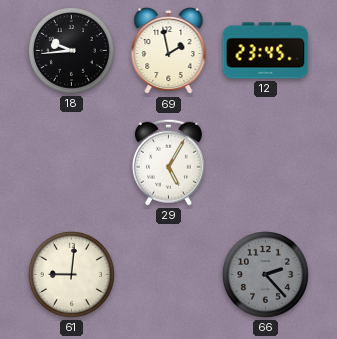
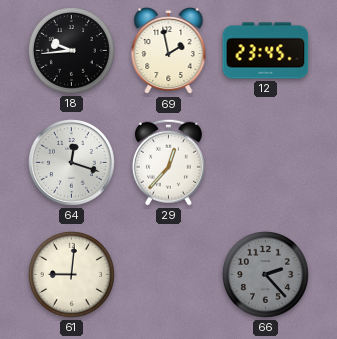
64: none -> 12:18 (72, 163)
29: 5:05 -> 12:37 (168, 162)
